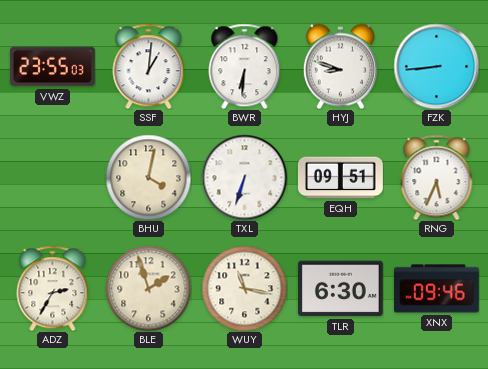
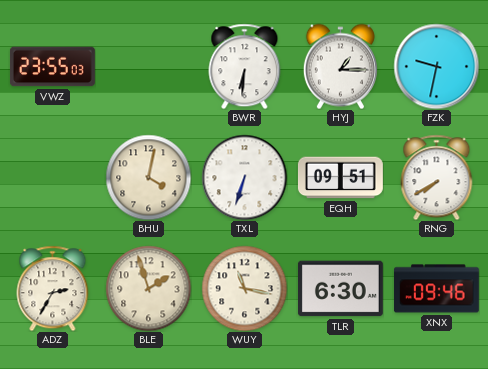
SSF: 1:01 -> none (149, 66)
HYJ: 8:48 -> 1:15 (340, 66)
FZK: 8:44 -> 9:32 (436, 66)
RNG: 5:34 -> 7:40 (437, 177)
